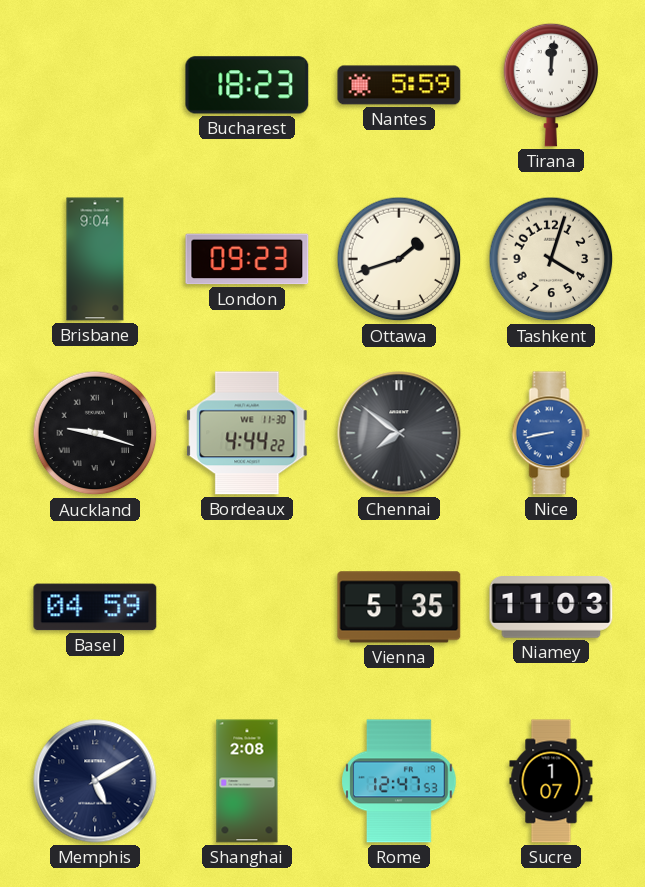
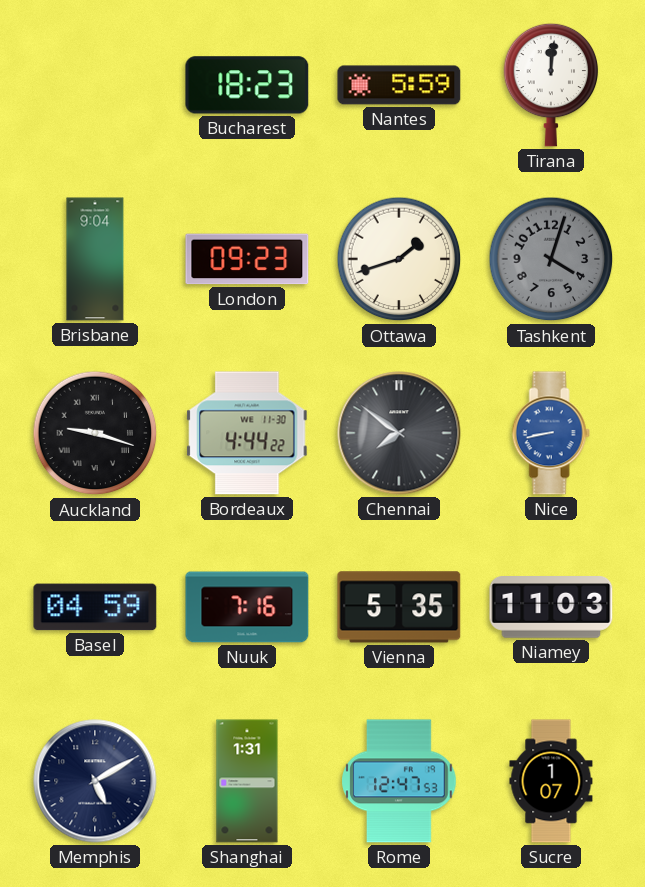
Tashkent dial: cream -> grey (551, 259)
Nuuk: none -> 7:16 (247, 607)
Shanghai: 2:08 -> 1:31 (247, 781)
